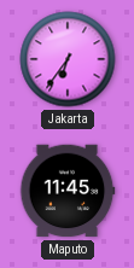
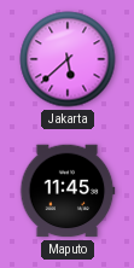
Jakarta: 6:36 -> 5:38 (68, 59)
